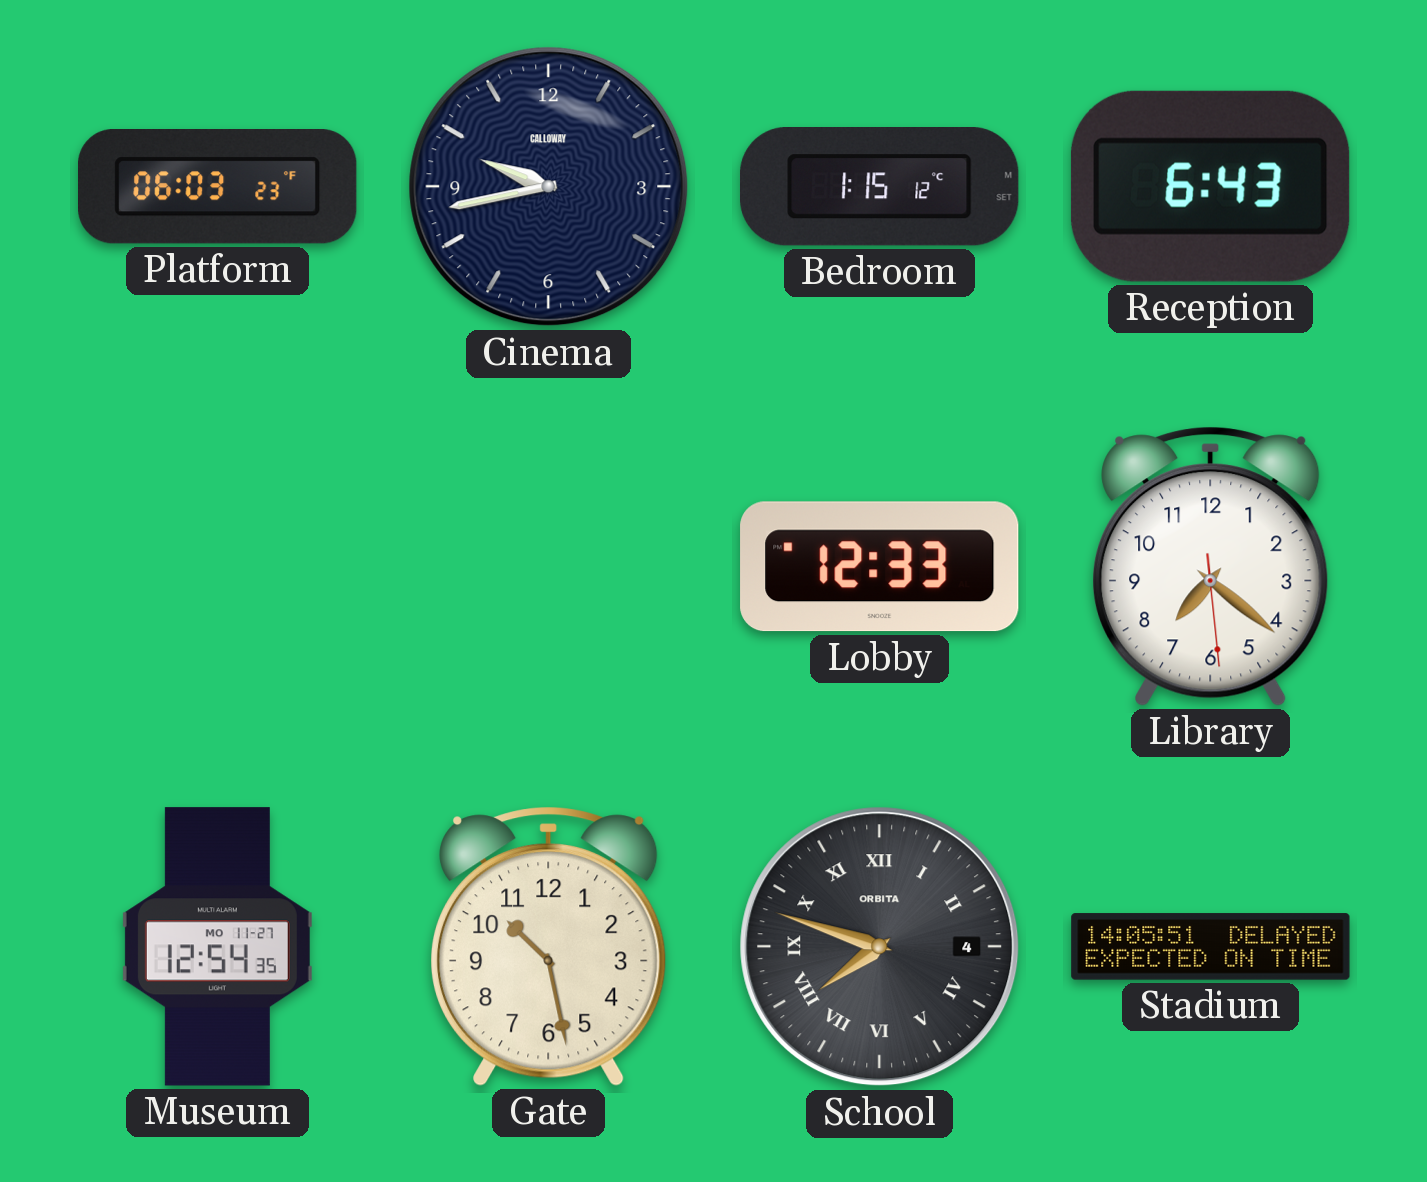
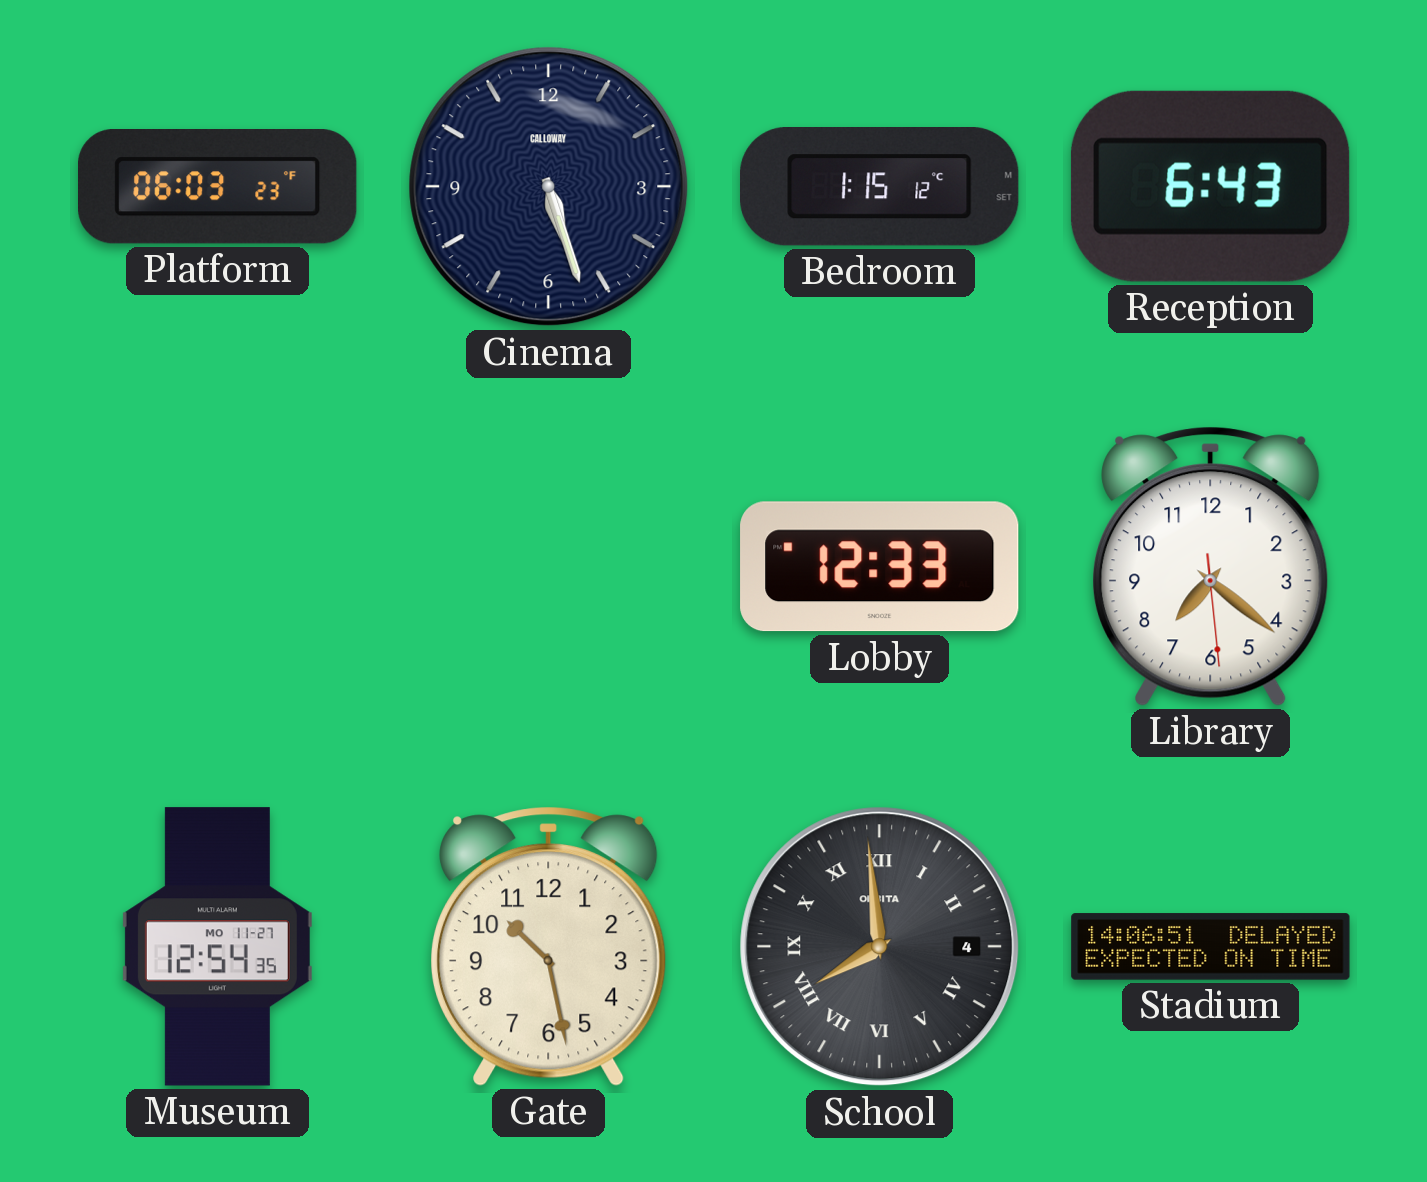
Cinema: 9:43 -> 5:27 (549, 187)
School: 7:48 -> 7:59 (880, 947)
Stadium: 14:05 -> 14:06 (1211, 947)
